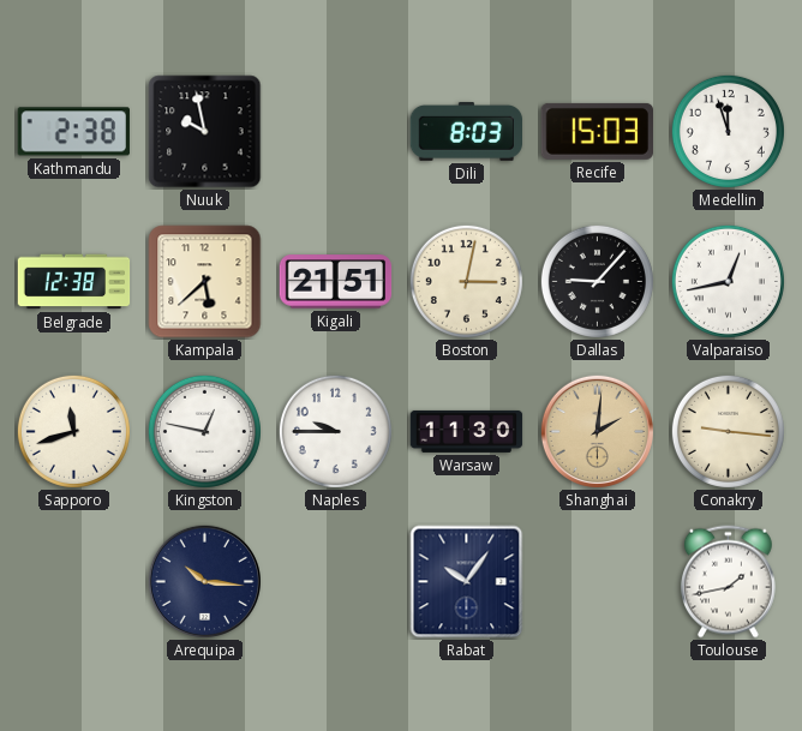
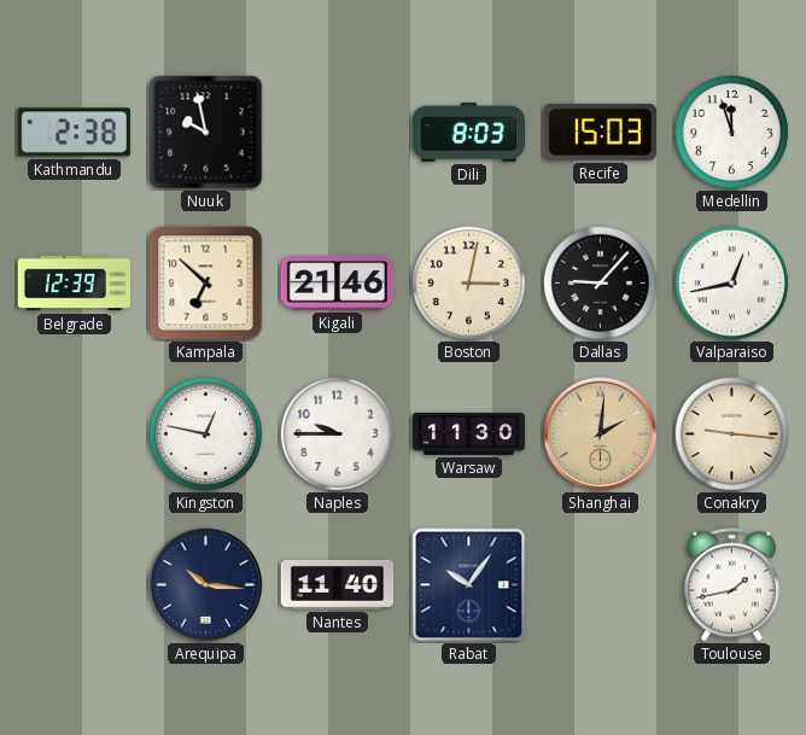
Belgrade: 12:38 -> 12:39 (75, 284)
Kampala: 5:38 -> 6:52 (206, 284)
Kigali: 21:51 -> 21:46 (338, 284)
Sapporo: 11:42 -> none (73, 431)
Nantes: none -> 11:40 (338, 584)
